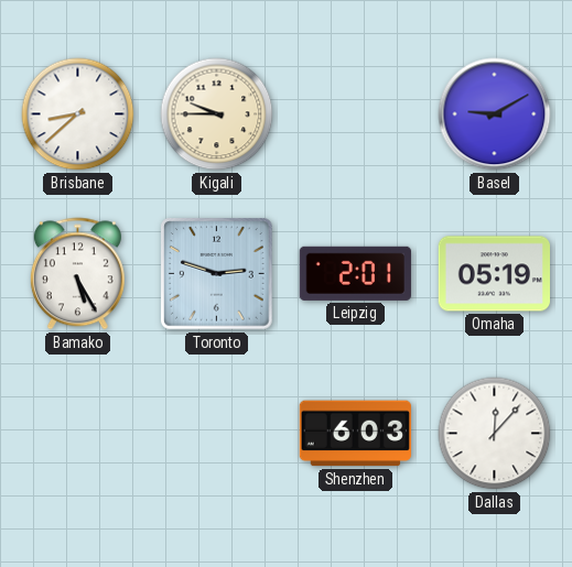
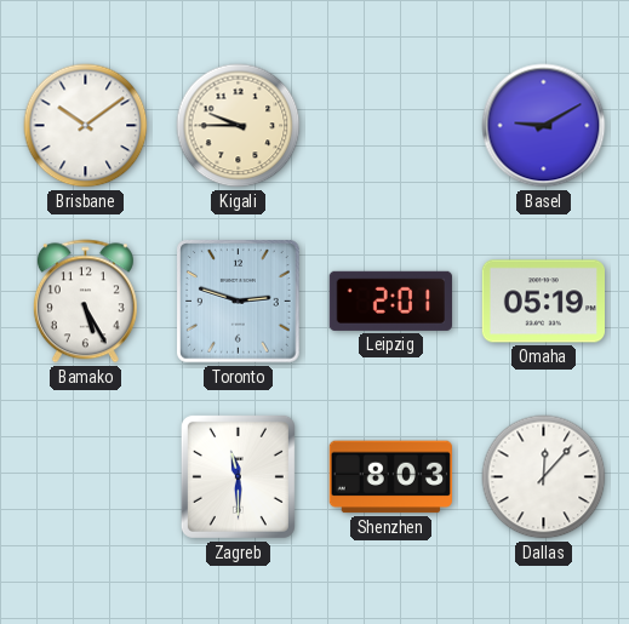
Brisbane: 8:38 -> 10:09 (86, 126)
Zagreb: none -> 11:30 (238, 476)
Shenzhen: 6:03 -> 8:03 (390, 477)
